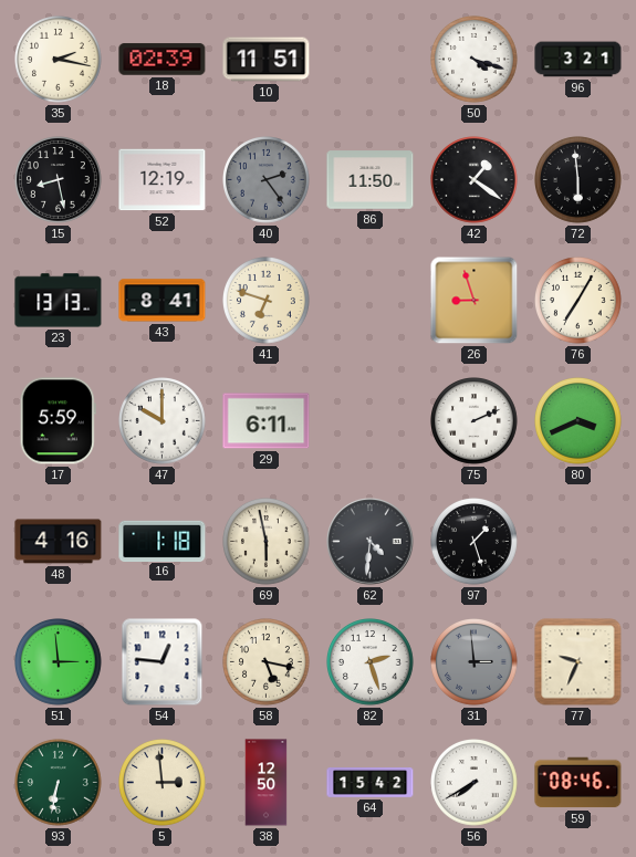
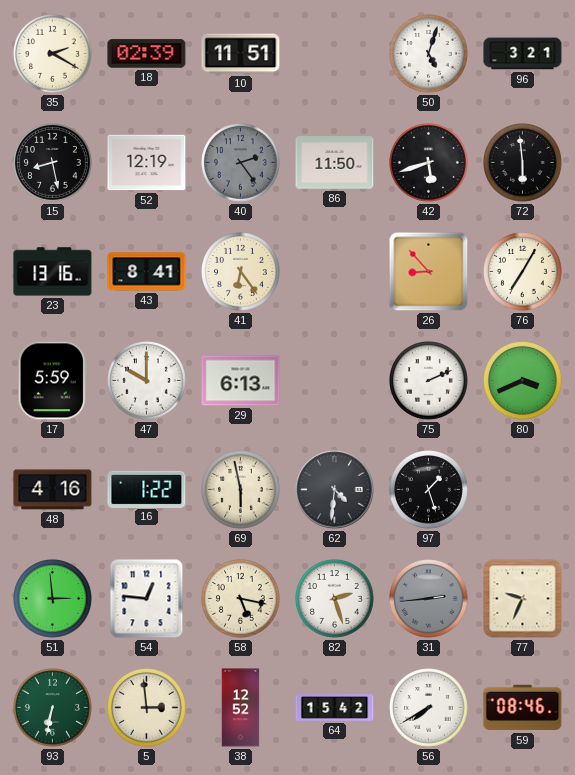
35: 2:17 -> 2:20 (53, 54)
50: 4:18 -> 5:03 (429, 54)
42: 1:21 -> 5:42 (429, 163)
23: 13:13 -> 13:16 (53, 272)
41: 6:48 -> 6:24 (241, 272)
26: 8:57 -> 8:53 (429, 272)
29: 6:11 -> 6:13 (241, 381)
16: 1:18 -> 1:22 (147, 489)
31: 2:59 -> 2:44 (429, 599)
38: 12:50 -> 12:52 (241, 708)
